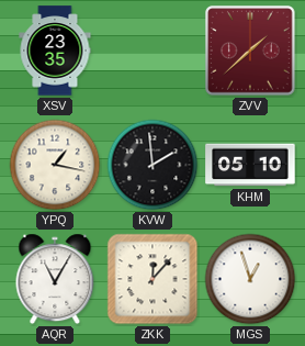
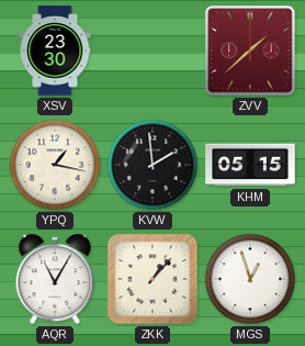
XSV: 23:35 -> 23:30 (55, 51)
KHM: 05:10 -> 05:15 (250, 165)
ZKK: 12:07 -> 1:07 (152, 279)
